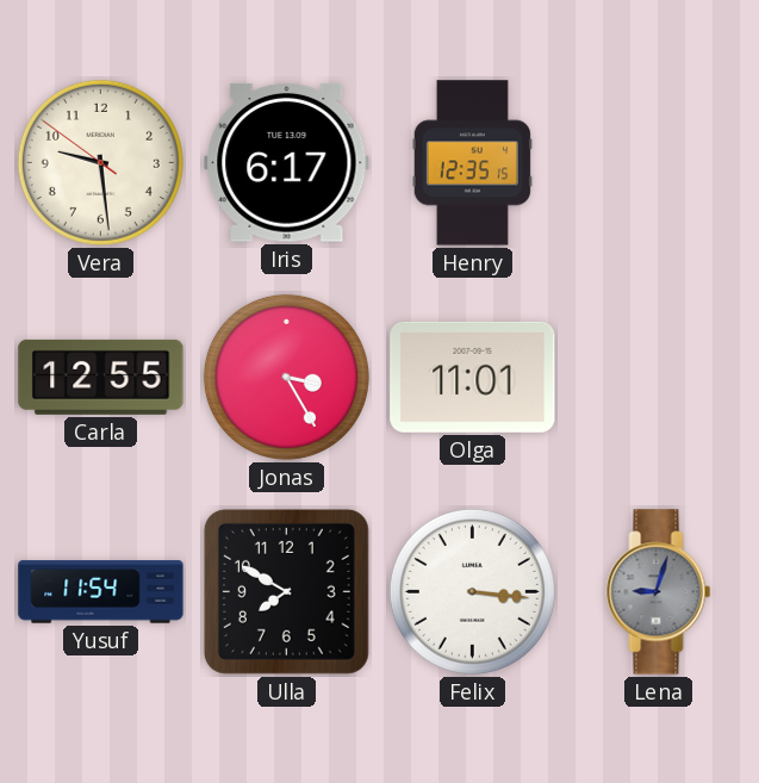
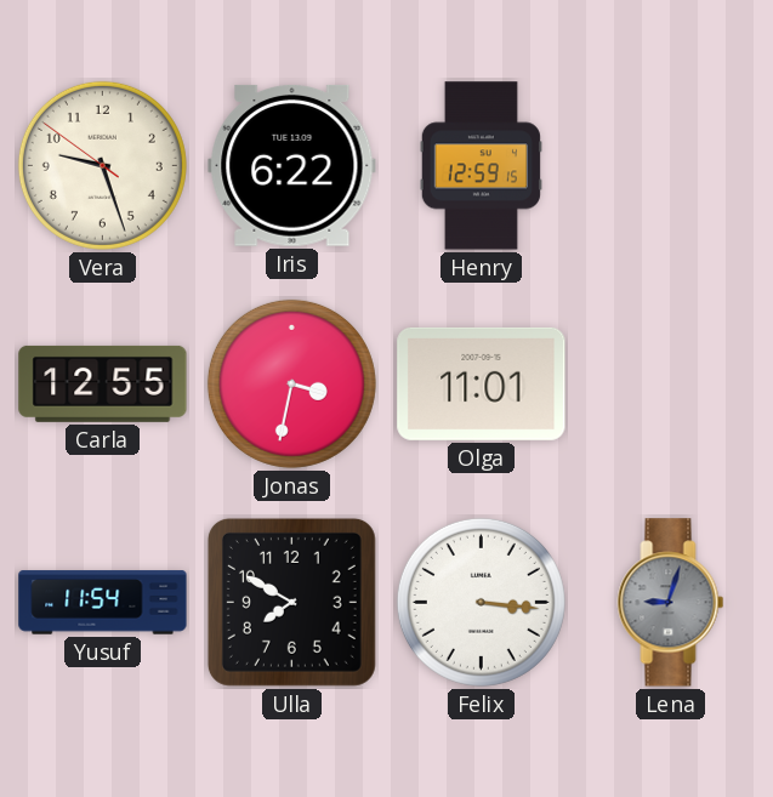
Vera: 9:28 -> 9:26 (102, 165)
Iris: 6:17 -> 6:22 (292, 165)
Henry: 12:35 -> 12:59 (481, 166)
Jonas: 3:25 -> 3:32 (291, 383)
